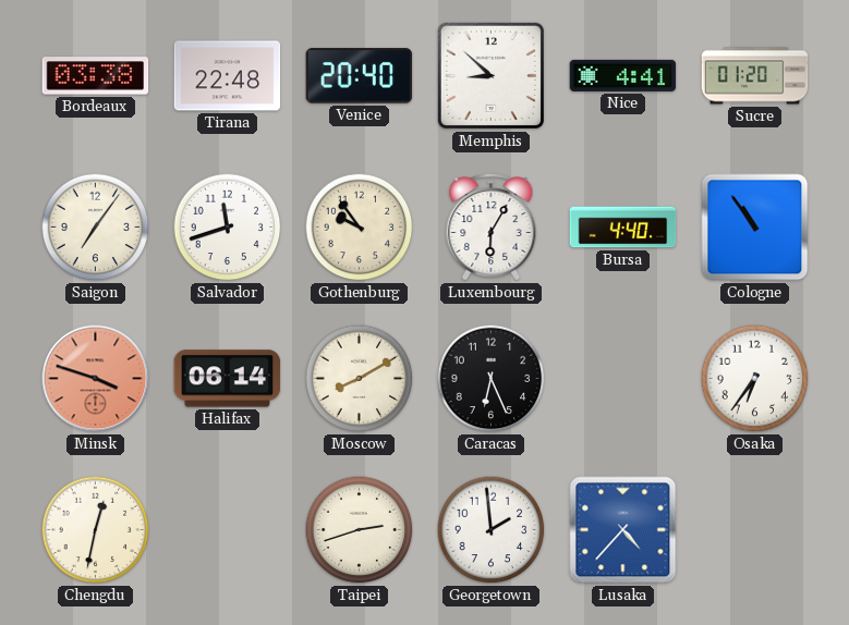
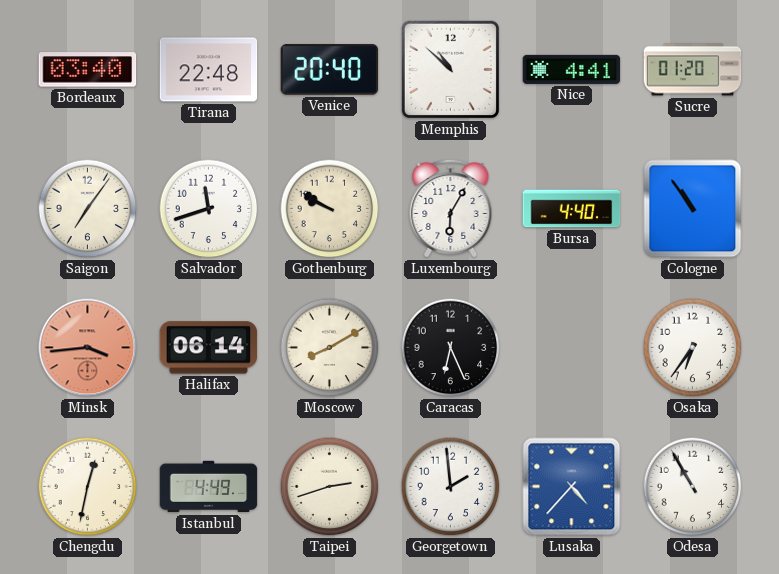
Bordeaux: 03:38 -> 03:40 (88, 70)
Memphis: 8:52 -> 10:52 (450, 69)
Gothenburg: 9:54 -> 9:50 (330, 209)
Minsk: 3:48 -> 3:44 (88, 348)
Istanbul: none -> 4:49 (209, 487)
Odesa: none -> 10:55 (693, 487)
